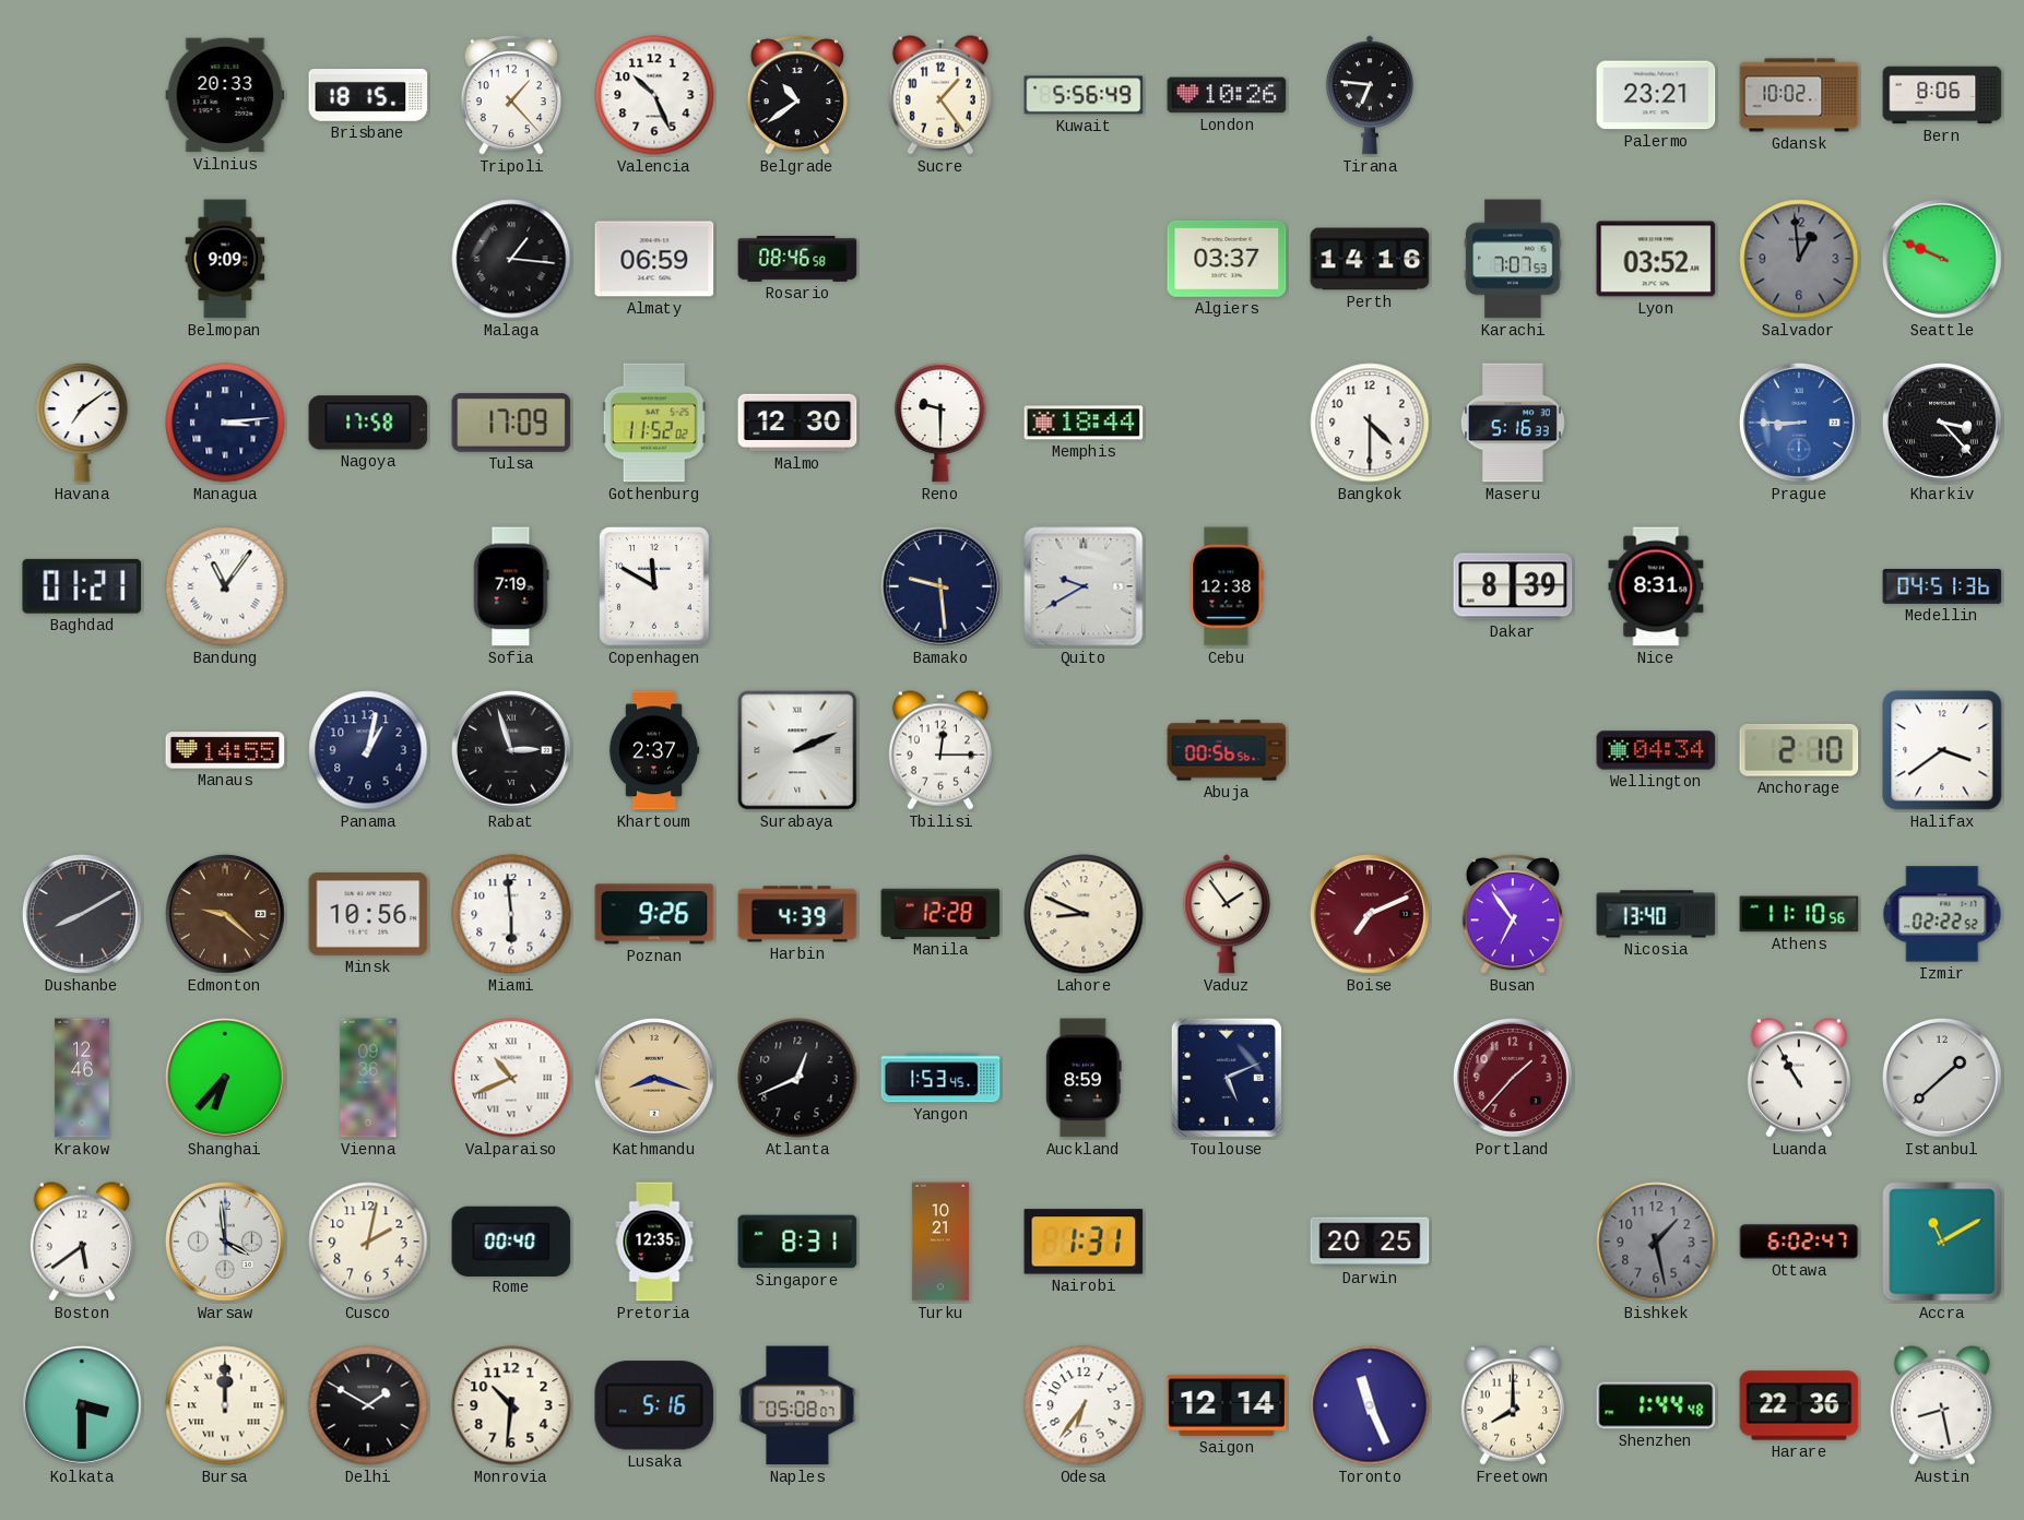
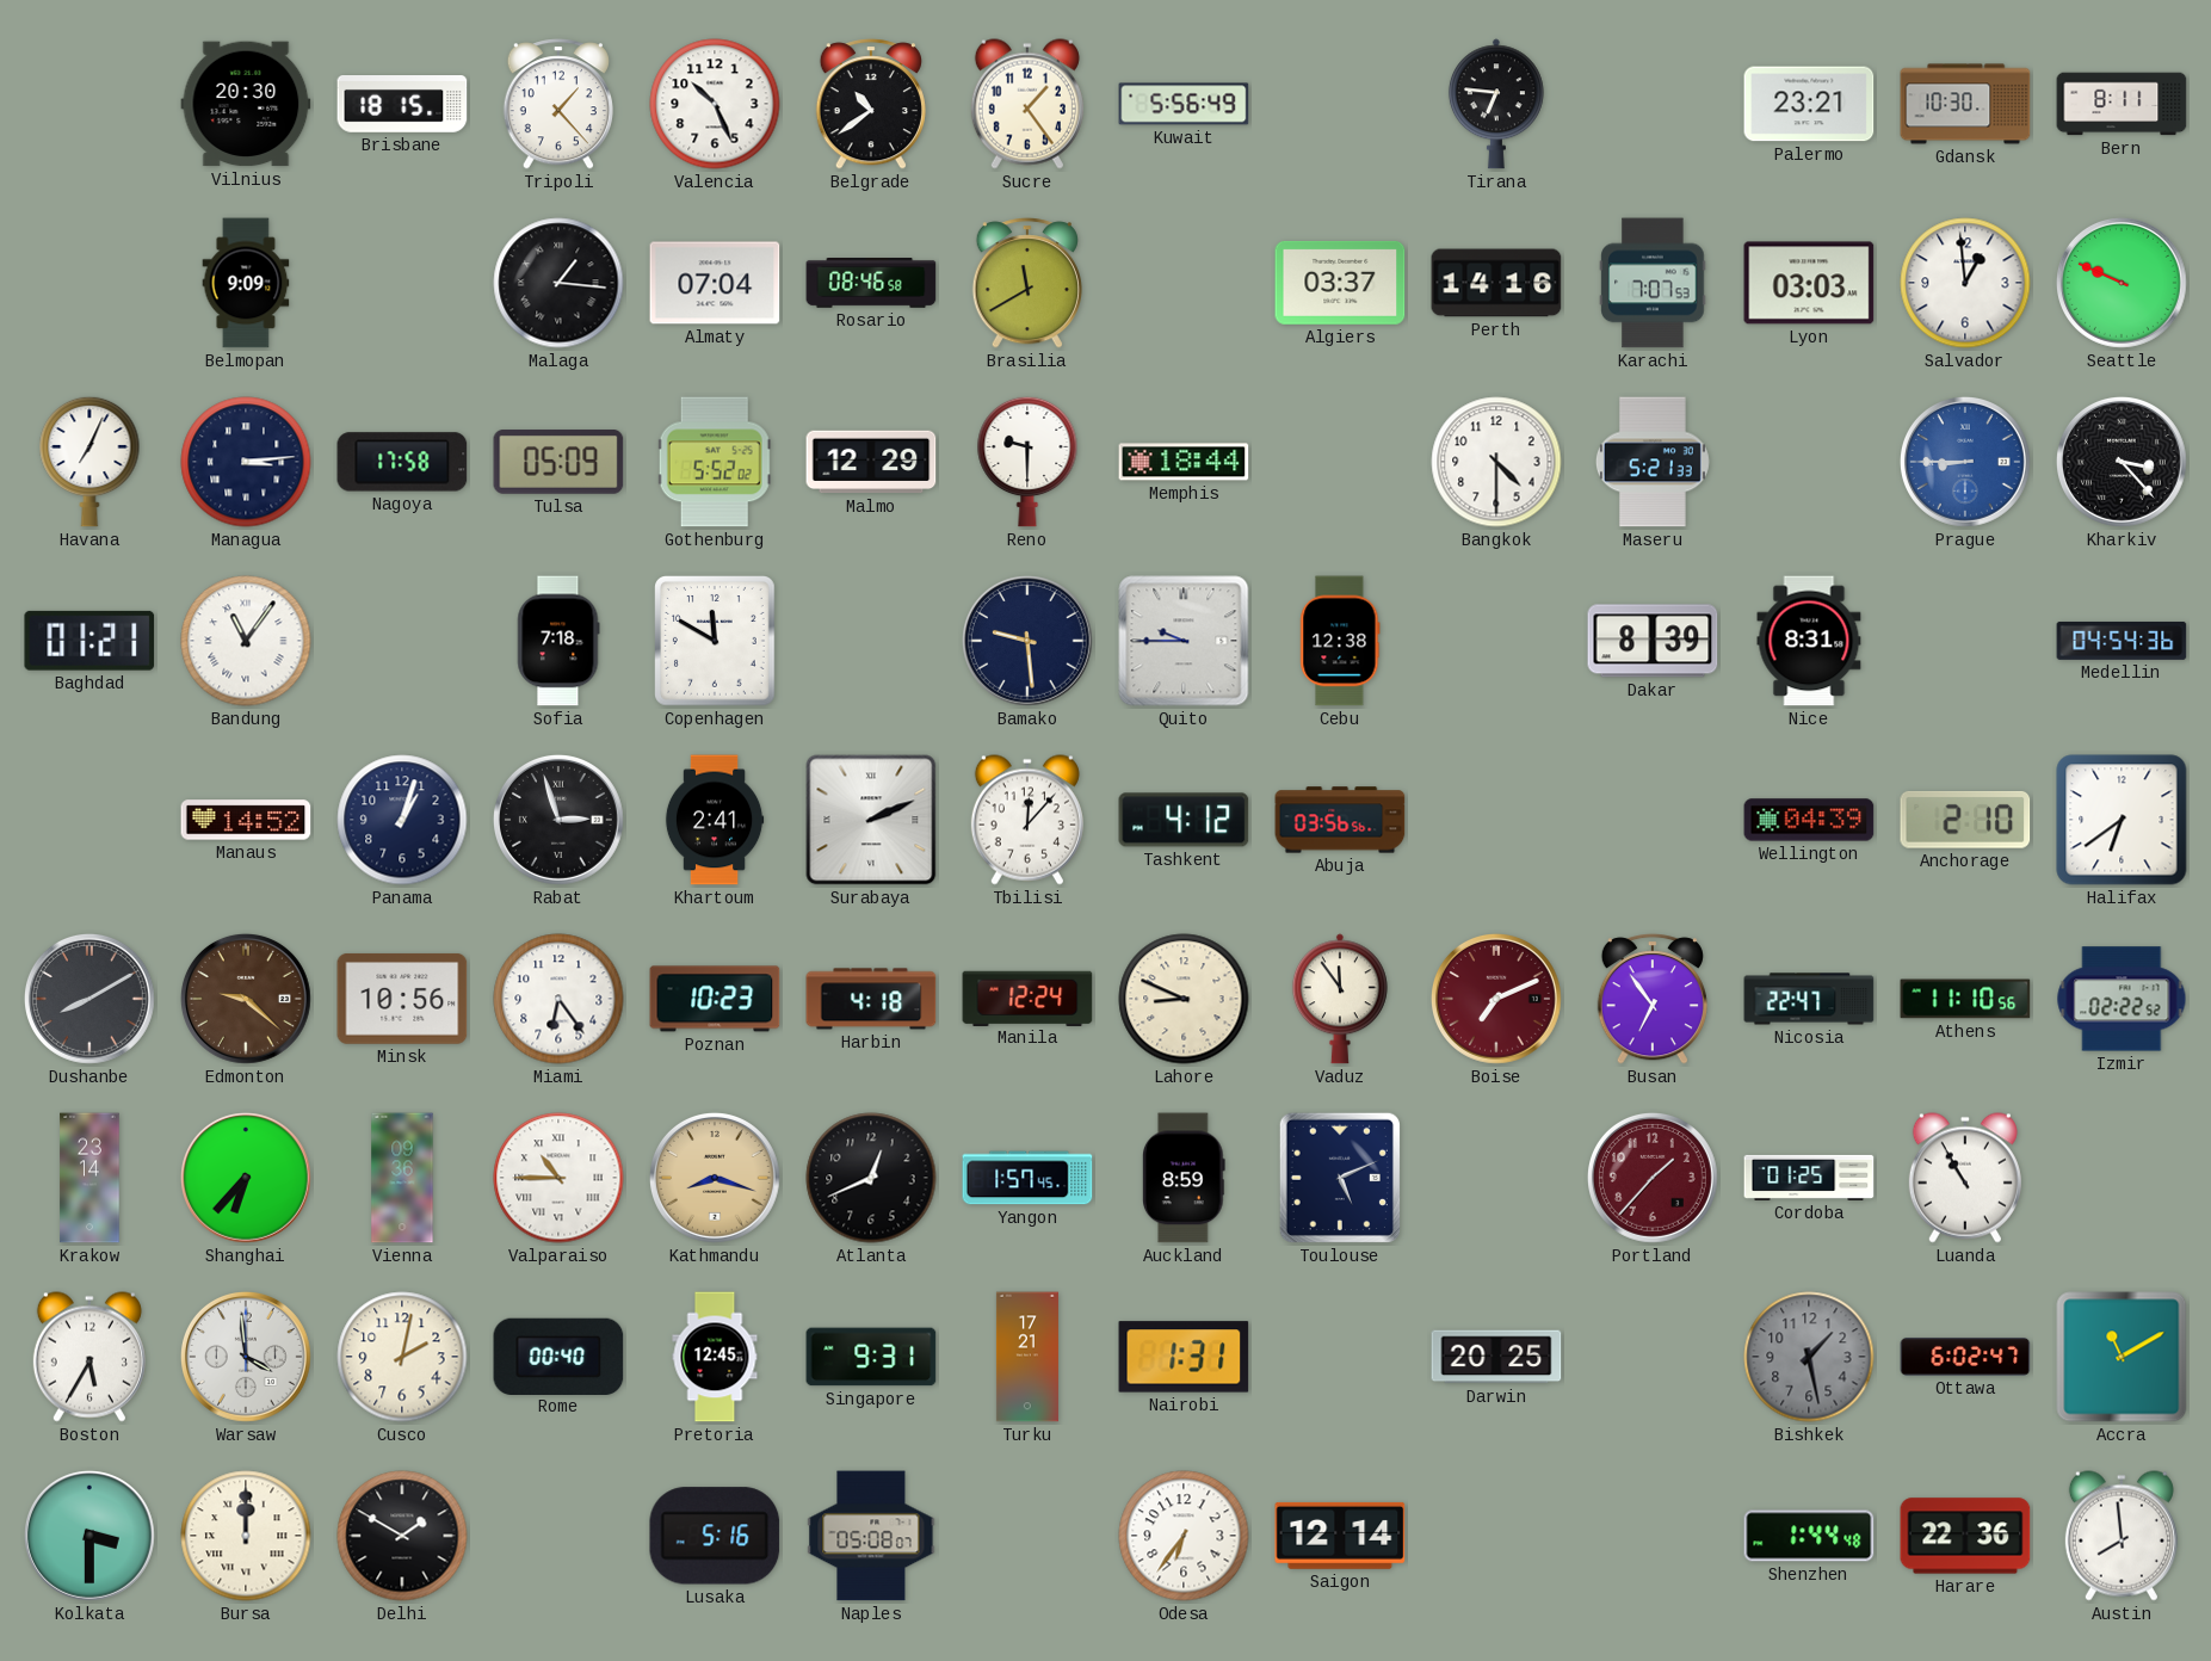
Vilnius: 20:33 -> 20:30 (246, 104)
London: 10:26 -> none (1227, 95)
Gdansk: 10:02 -> 10:30 (1965, 104)
Bern: 8:06 -> 8:11 (2122, 104)
Almaty: 06:59 -> 07:04 (715, 283)
Brasilia: none -> 11:40 (1027, 283)
Lyon: 03:52 -> 03:03 (1809, 283)
Salvador dial: grey -> white (1965, 283)
Havana: 7:09 -> 7:04 (89, 462)
Tulsa: 17:09 -> 05:09 (558, 463)
Gothenburg: 11:52 -> 5:52 (715, 462)
Malmo: 12:30 -> 12:29 (871, 462)
Maseru: 5:16 -> 5:21 (1653, 462)
Sofia: 7:19 -> 7:18 (558, 641)
Quito: 9:40 -> 9:45 (1184, 641)
Medellin: 04:51 -> 04:54 (2122, 641)
Manaus: 14:55 -> 14:52 (246, 820)
Panama: 1:02 -> 1:03 (402, 820)
Khartoum: 2:37 -> 2:41 (715, 820)
Tbilisi: 12:15 -> 12:07 (1027, 820)
Tashkent: none -> 4:12 (1184, 820)
Abuja: 00:56 -> 03:56 (1340, 820)
Wellington: 04:34 -> 04:39 (1809, 820)
Halifax: 3:39 -> 6:39 (2122, 820)
Miami: 5:59 -> 6:24 (558, 999)
Poznan: 9:26 -> 10:23 (715, 999)
Harbin: 4:39 -> 4:18 (871, 999)
Manila: 12:28 -> 12:24 (1027, 998)
Vaduz: 1:54 -> 11:54 (1340, 999)
Nicosia: 13:40 -> 22:47 (1809, 999)
Krakow: 12:46 -> 23:14 (89, 1178)
Valparaiso: 10:41 -> 10:45 (558, 1178)
Yangon: 1:53 -> 1:57 (1027, 1178)
Cordoba: none -> 01:25 (1809, 1178)
Istanbul: 1:38 -> none (1942, 1078)
Boston: 5:39 -> 5:35 (89, 1357)
Pretoria: 12:35 -> 12:45 (715, 1357)
Singapore: 8:31 -> 9:31 (871, 1357)
Turku: 10:21 -> 17:21 (1027, 1357)
Monrovia: 10:31 -> none (511, 1405)
Toronto: 11:26 -> none (1370, 1405)
Freetown: 8:00 -> none (1513, 1405)
Austin: 8:28 -> 7:59 (2122, 1536)
